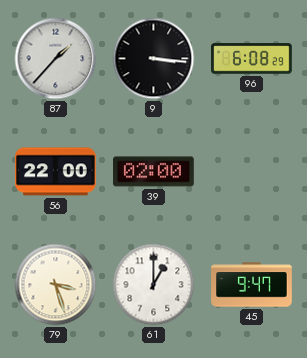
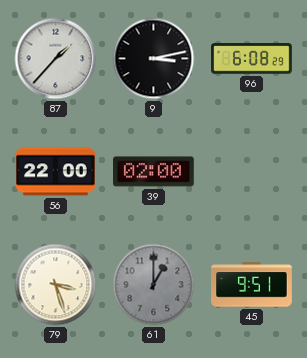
9: 3:16 -> 3:13 (154, 59)
61 dial: white -> grey (154, 285)
45: 9:47 -> 9:51 (252, 285)
